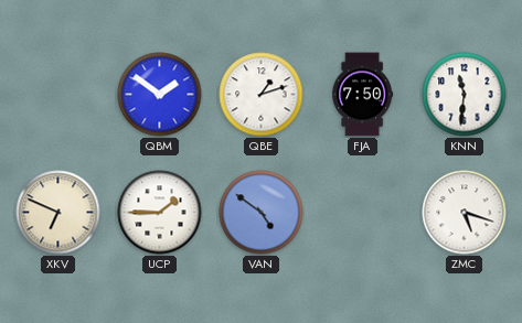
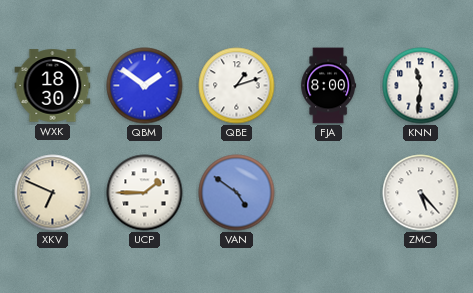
WXK: none -> 18:30 (53, 86)
FJA: 7:50 -> 8:00 (329, 86)
ZMC: 5:18 -> 5:23 (421, 193)
